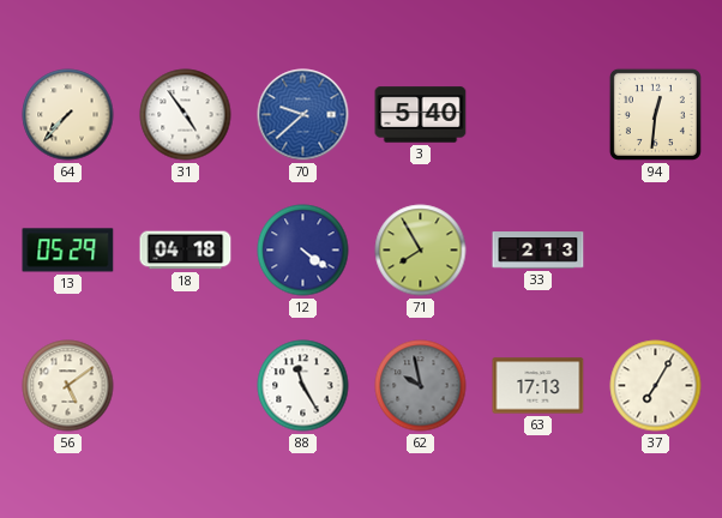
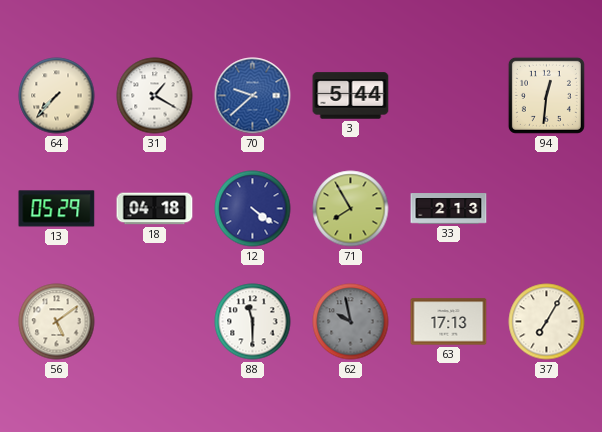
31: 4:54 -> 1:20 (155, 96)
3: 5:40 -> 5:44 (351, 96)
88: 11:25 -> 11:30 (253, 322)
